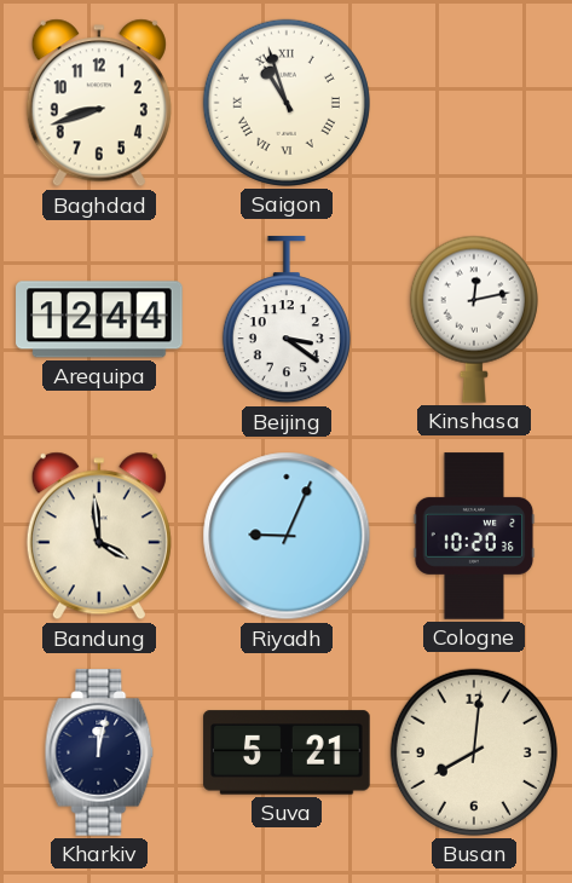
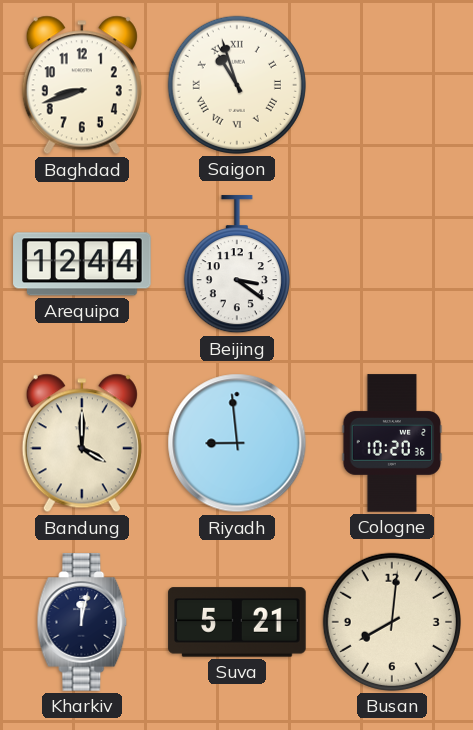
Kinshasa: 12:13 -> none (474, 319)
Bandung: 3:59 -> 4:00 (82, 443)
Riyadh: 9:04 -> 8:59 (237, 443)
